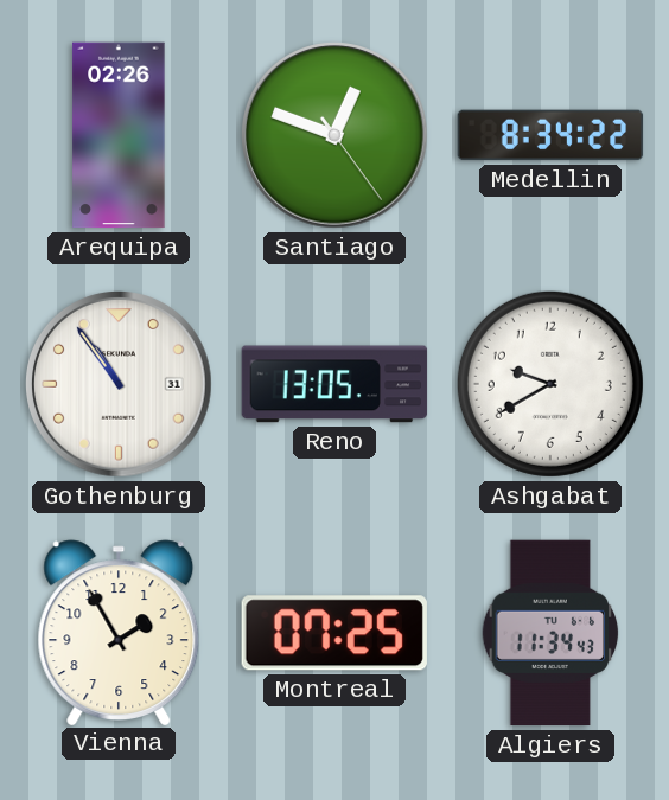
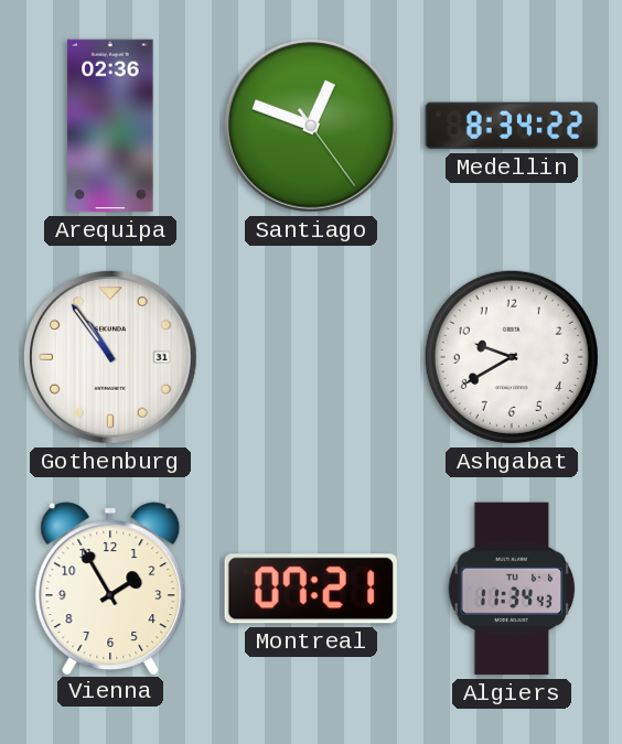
Arequipa: 02:26 -> 02:36 (110, 126)
Reno: 13:05 -> none (334, 384)
Montreal: 07:25 -> 07:21 (311, 589)
